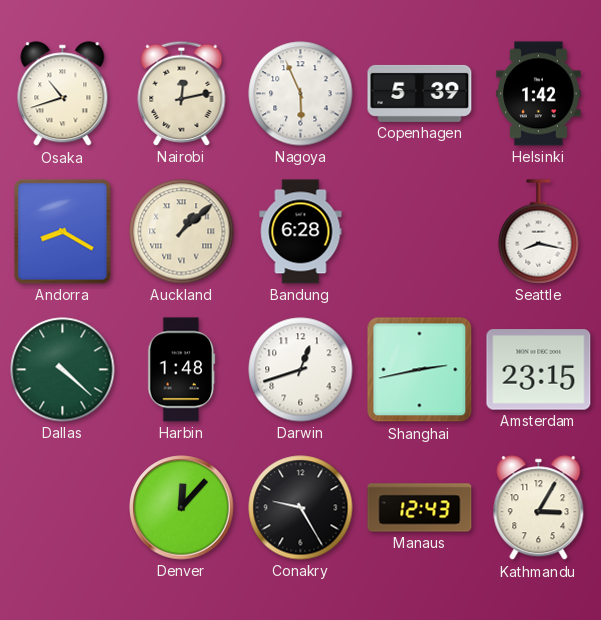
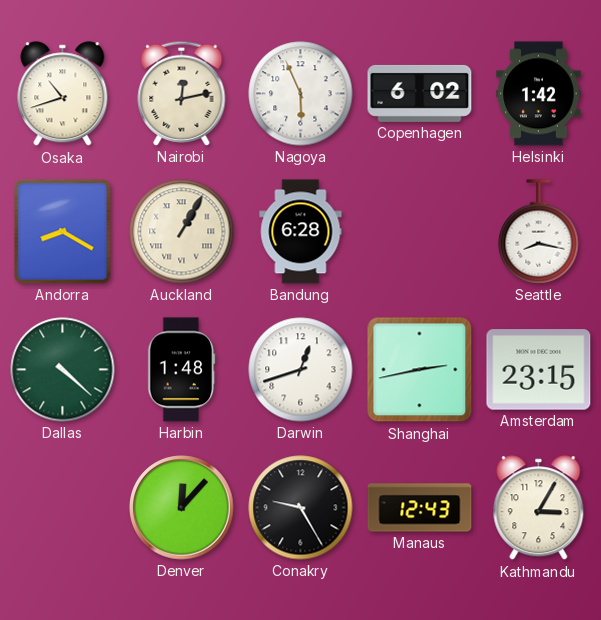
Copenhagen: 5:39 -> 6:02 (420, 93)
Auckland: 1:08 -> 1:05 (182, 232)
